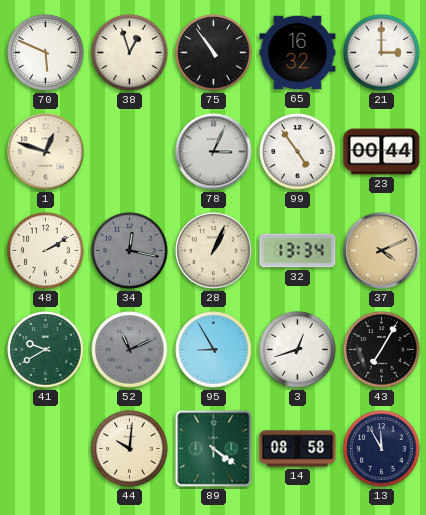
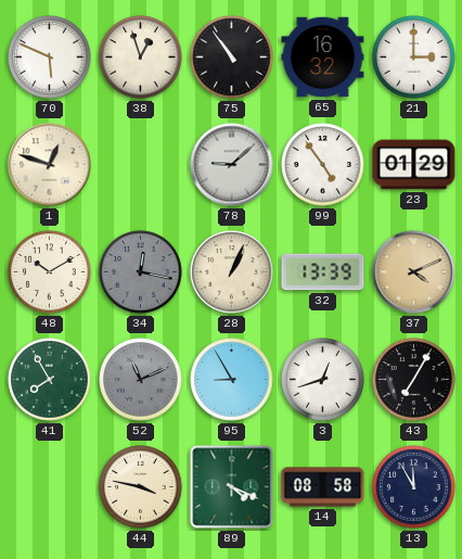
78: 3:04 -> 9:08 (232, 165)
23: 00:44 -> 01:29 (414, 165)
48: 2:10 -> 10:10 (50, 272)
32: 13:34 -> 13:39 (323, 272)
41: 9:40 -> 7:55 (50, 380)
44: 10:01 -> 3:47 (141, 487)
89: 4:21 -> 4:19 (232, 487)
